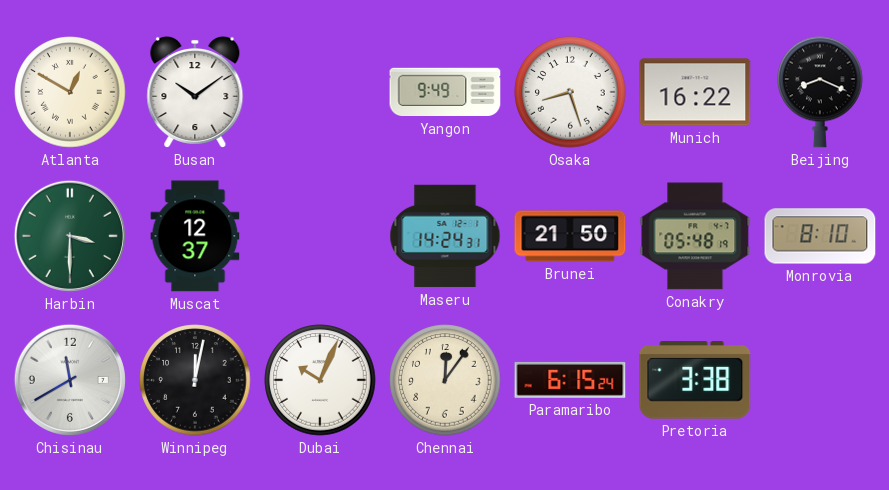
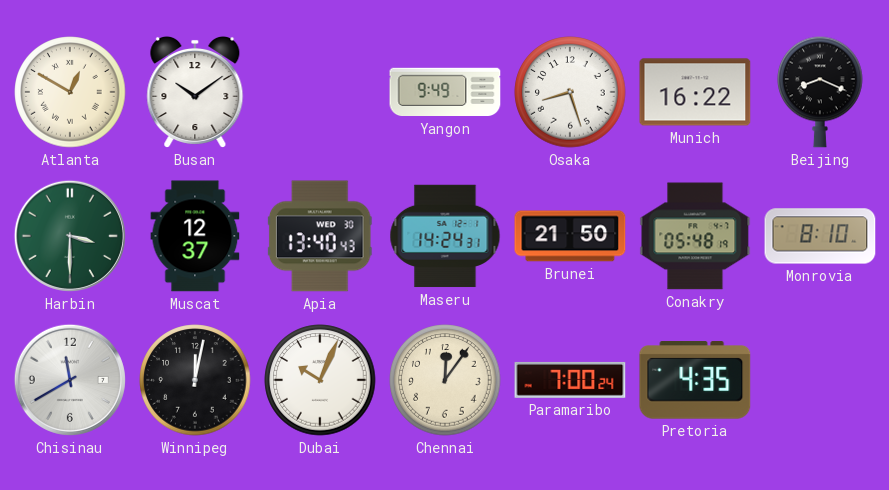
Apia: none -> 13:40 (320, 236)
Paramaribo: 6:15 -> 7:00 (570, 380)
Pretoria: 3:38 -> 4:35 (695, 381)
